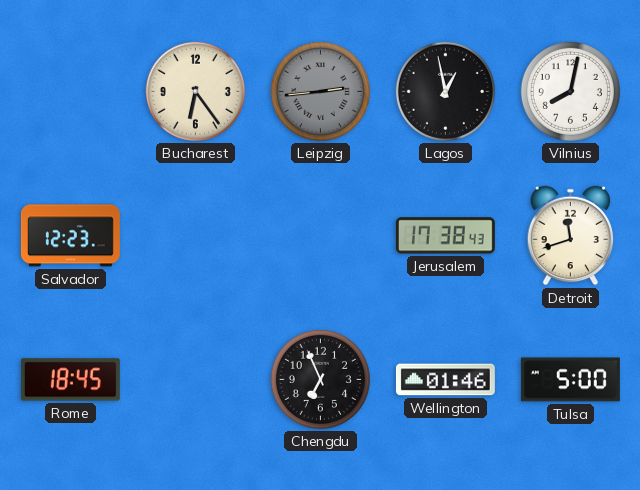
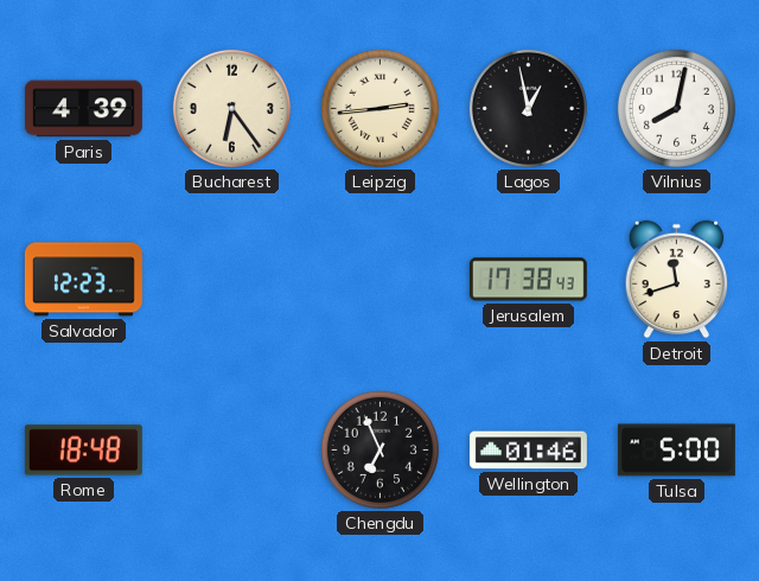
Paris: none -> 4:39 (83, 109)
Leipzig dial: grey -> cream (379, 108)
Rome: 18:45 -> 18:48 (83, 451)
